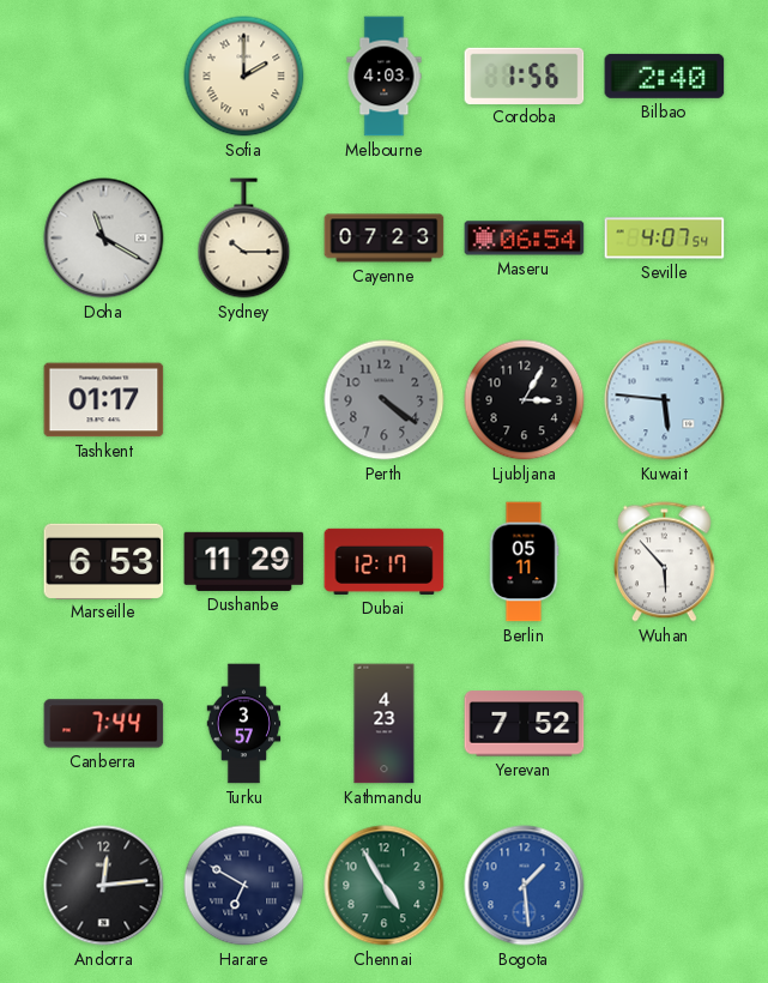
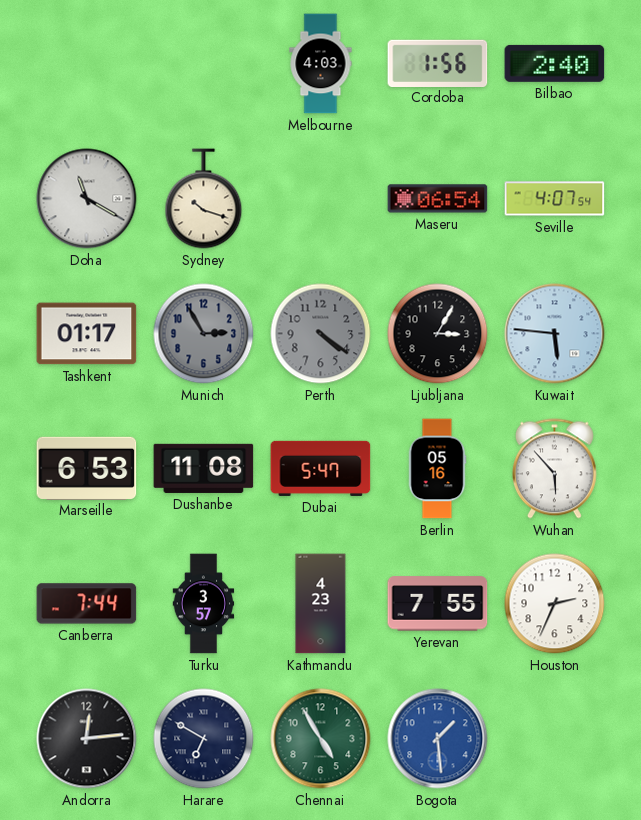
Sofia: 2:00 -> none (244, 77)
Sydney: 10:15 -> 10:18 (204, 199)
Cayenne: 07:23 -> none (385, 239)
Munich: none -> 2:55 (204, 334)
Dushanbe: 11:29 -> 11:08 (204, 468)
Dubai: 12:17 -> 5:47 (321, 468)
Berlin: 05:11 -> 05:16 (437, 469)
Yerevan: 7:52 -> 7:55 (438, 604)
Houston: none -> 2:34 (555, 604)
